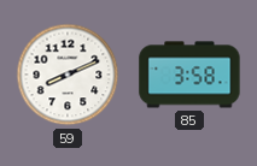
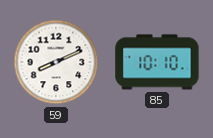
85: 3:58 -> 10:10 (157, 62)
